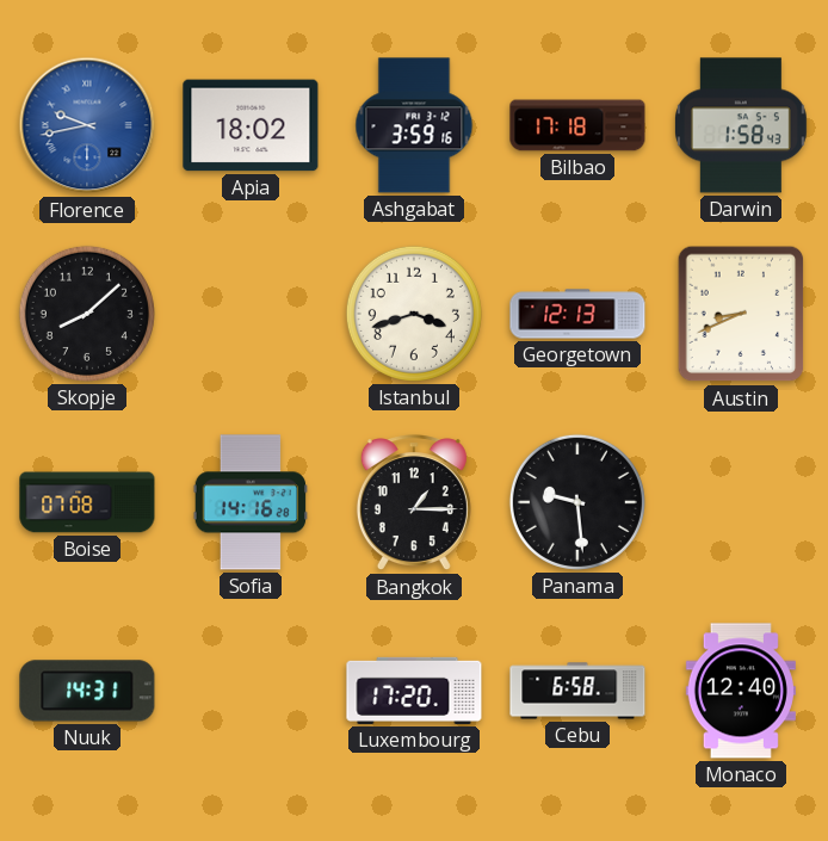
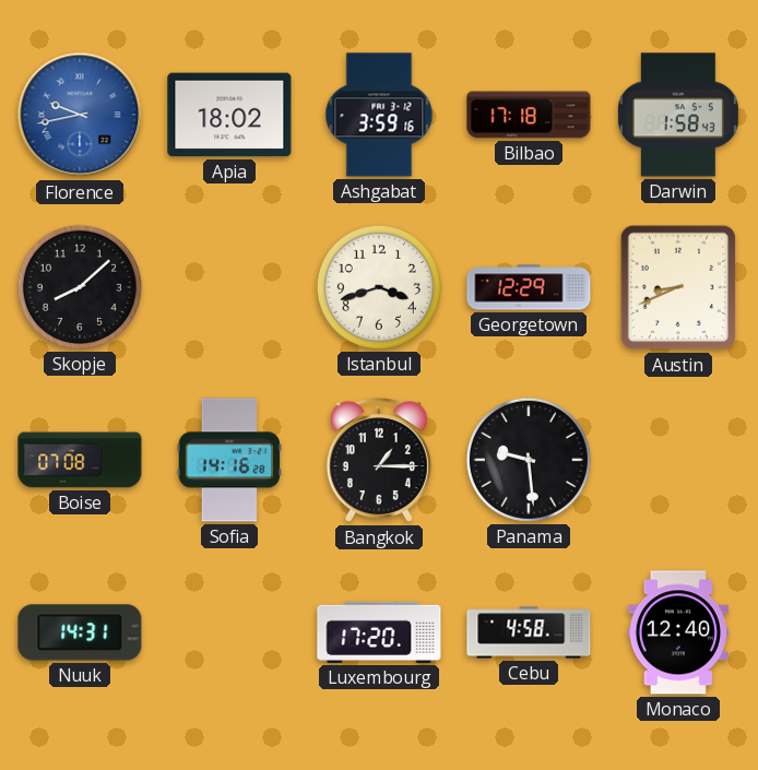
Georgetown: 12:13 -> 12:29 (529, 287)
Cebu: 6:58 -> 4:58 (529, 632)
